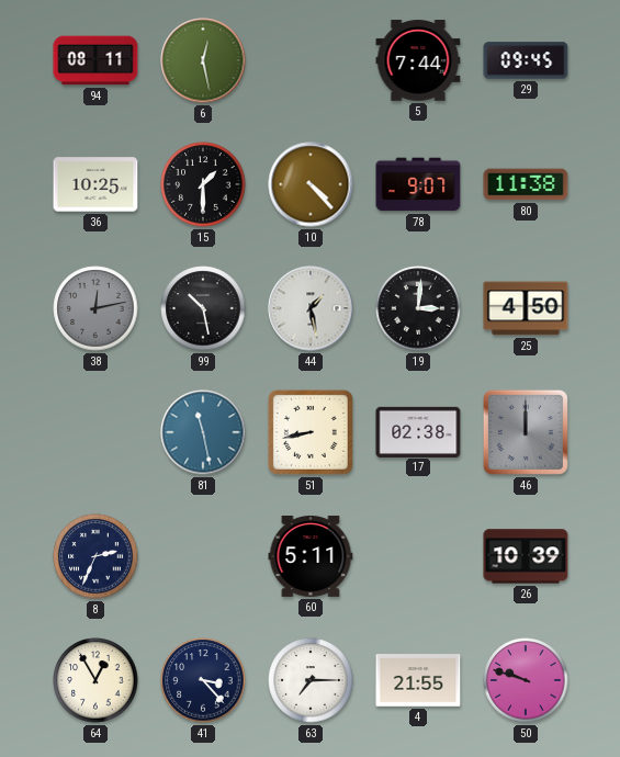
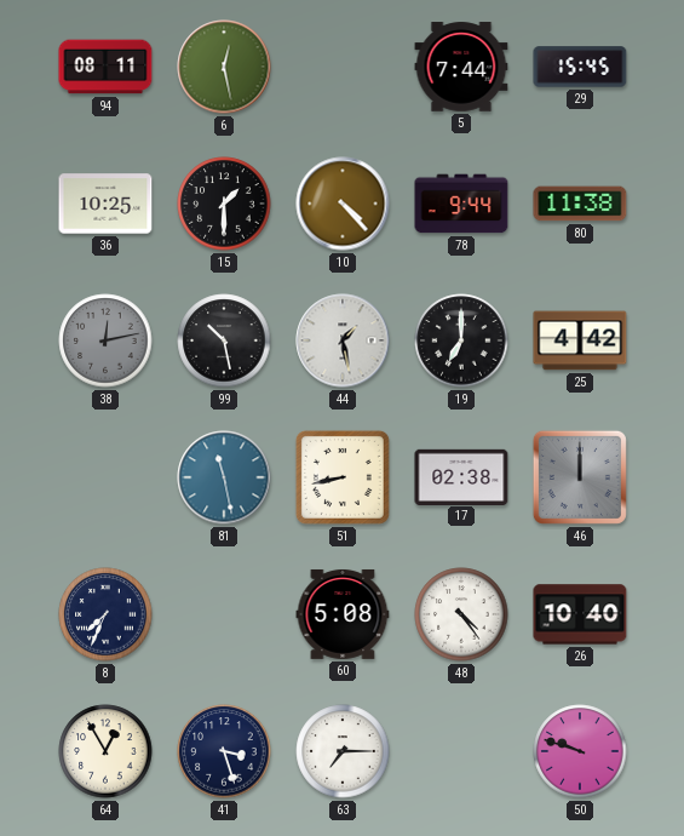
29: 09:45 -> 15:45 (580, 67)
78: 9:07 -> 9:44 (461, 204)
19: 3:01 -> 7:00 (461, 340)
25: 4:50 -> 4:42 (580, 340)
8: 2:34 -> 7:34 (105, 614)
60: 5:11 -> 5:08 (343, 614)
48: none -> 4:24 (461, 614)
26: 10:39 -> 10:40 (580, 614)
41: 3:23 -> 3:27 (224, 751)
4: 21:55 -> none (418, 681)
